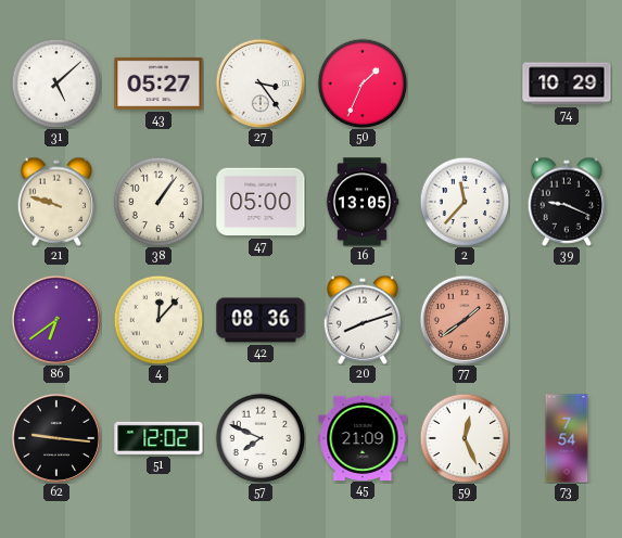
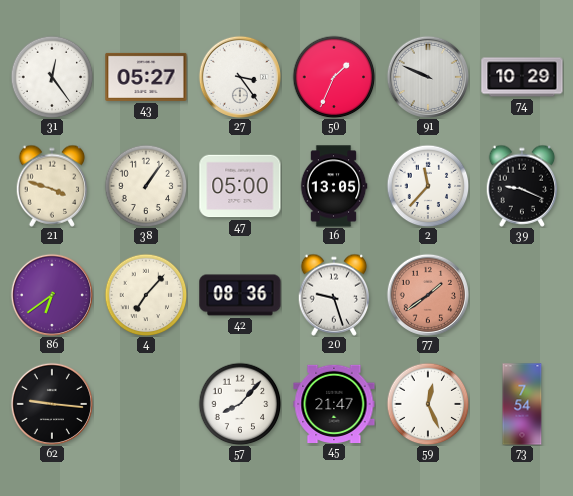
31: 5:08 -> 12:24 (52, 77)
91: none -> 9:49 (427, 77)
21: 9:48 -> 3:48 (52, 186)
4: 12:07 -> 7:07 (146, 295)
20: 8:12 -> 9:27 (334, 295)
51: 12:02 -> none (158, 438)
57: 7:49 -> 8:07 (240, 404)
45: 21:09 -> 21:47 (334, 403)
